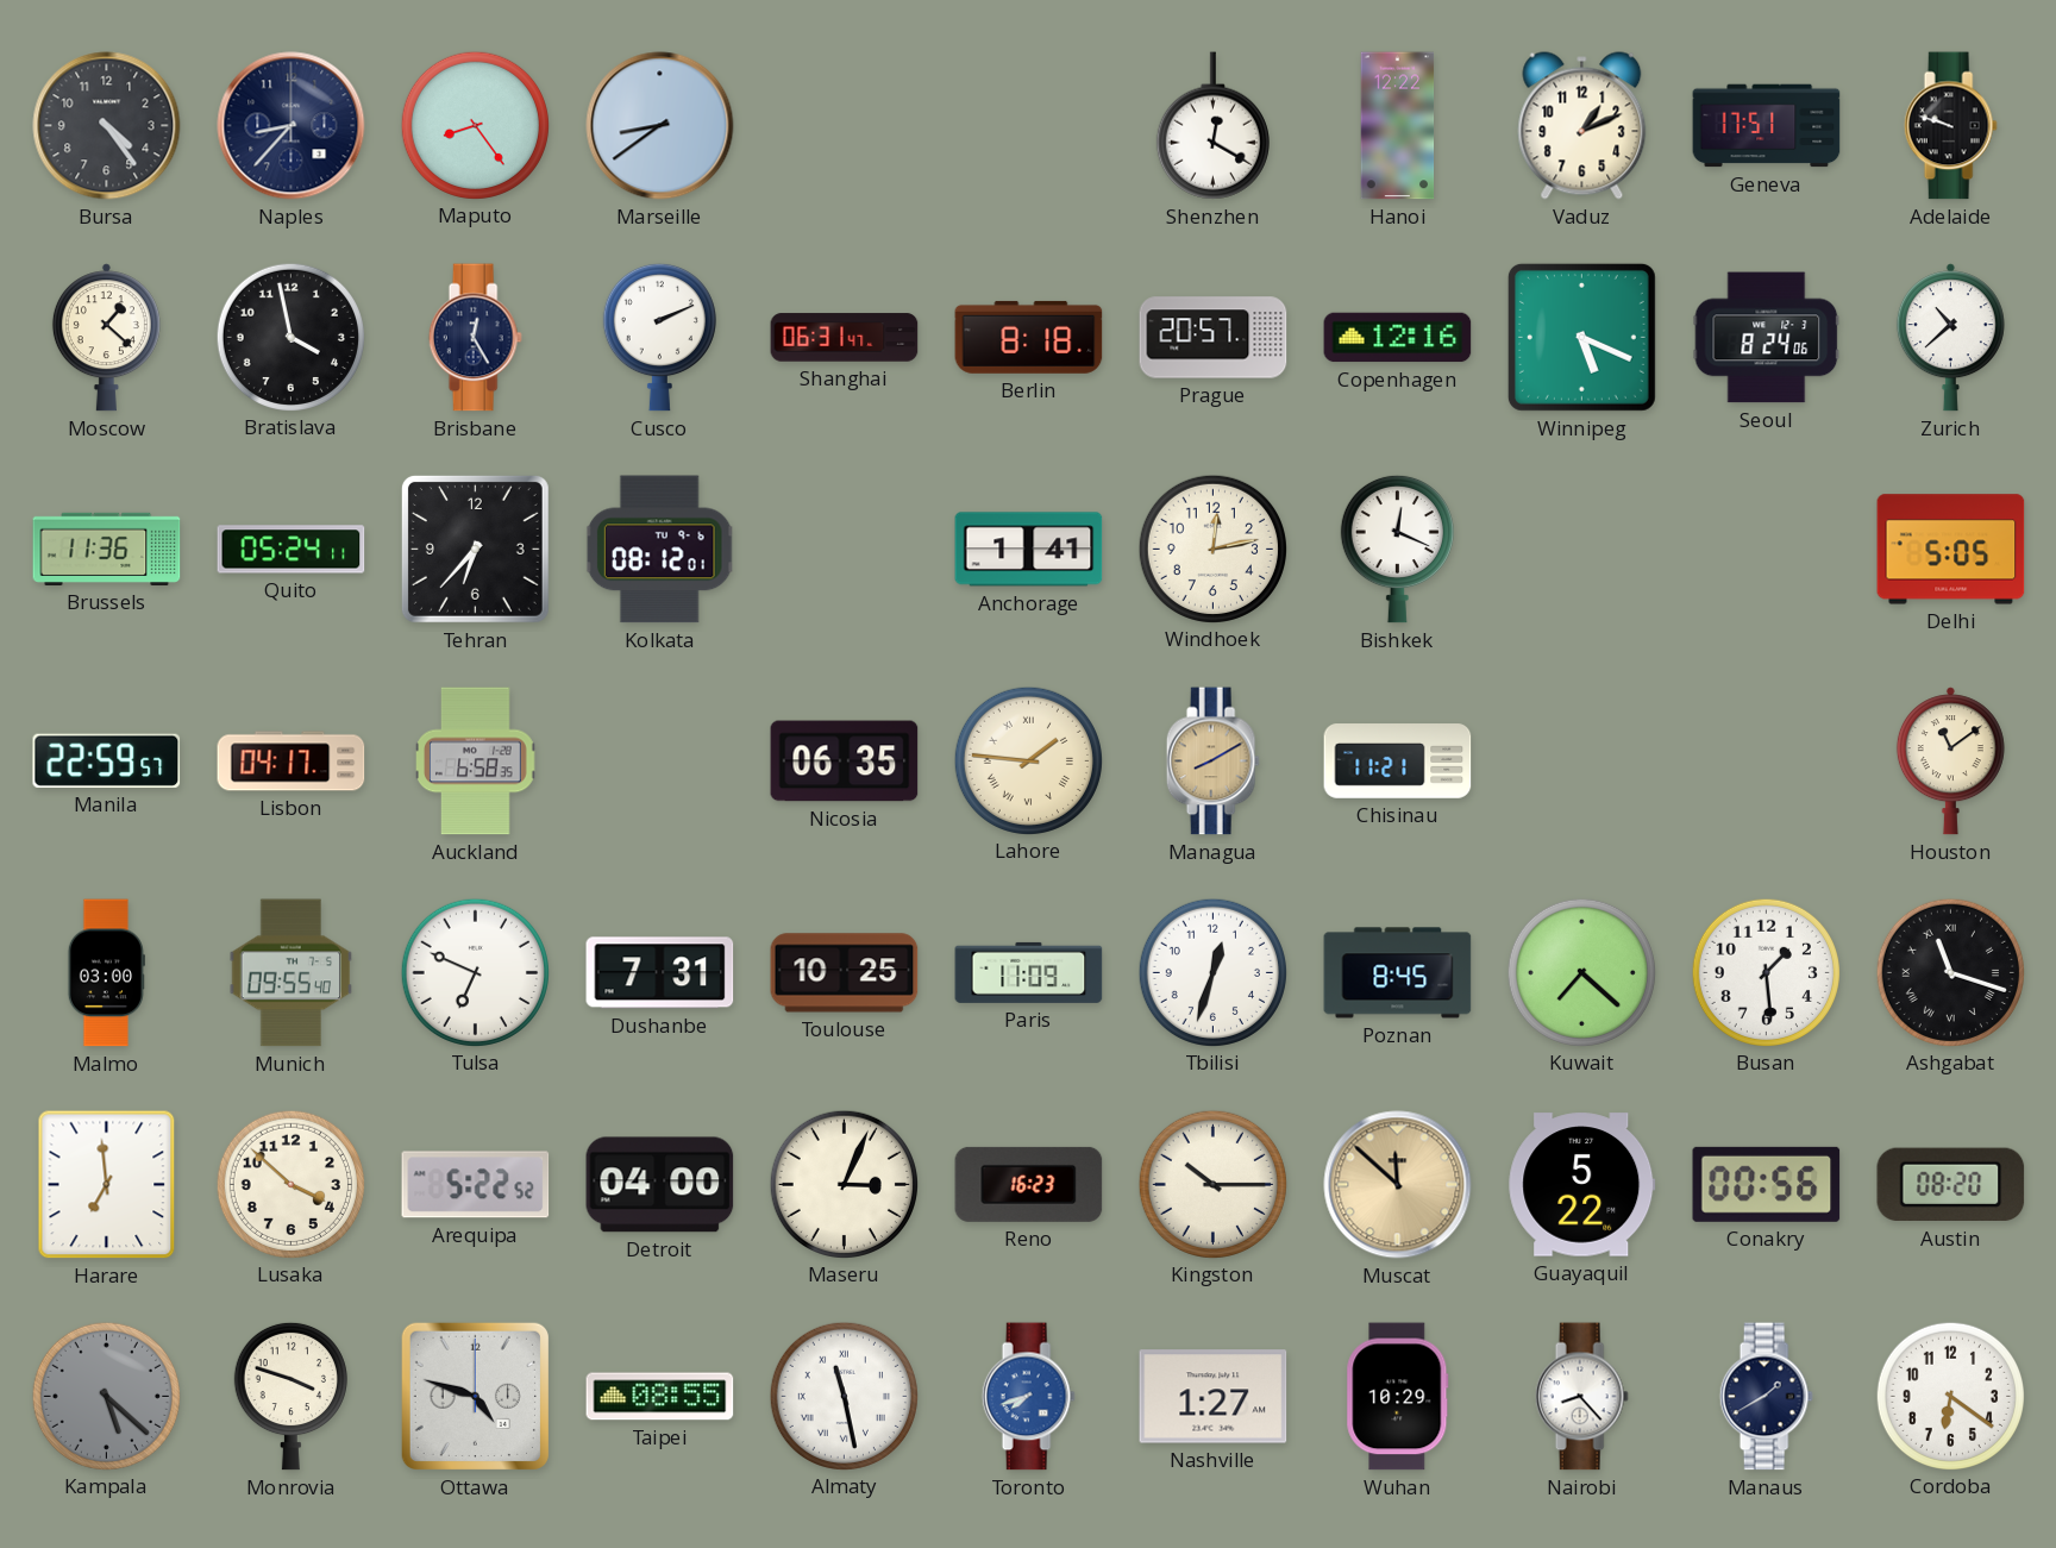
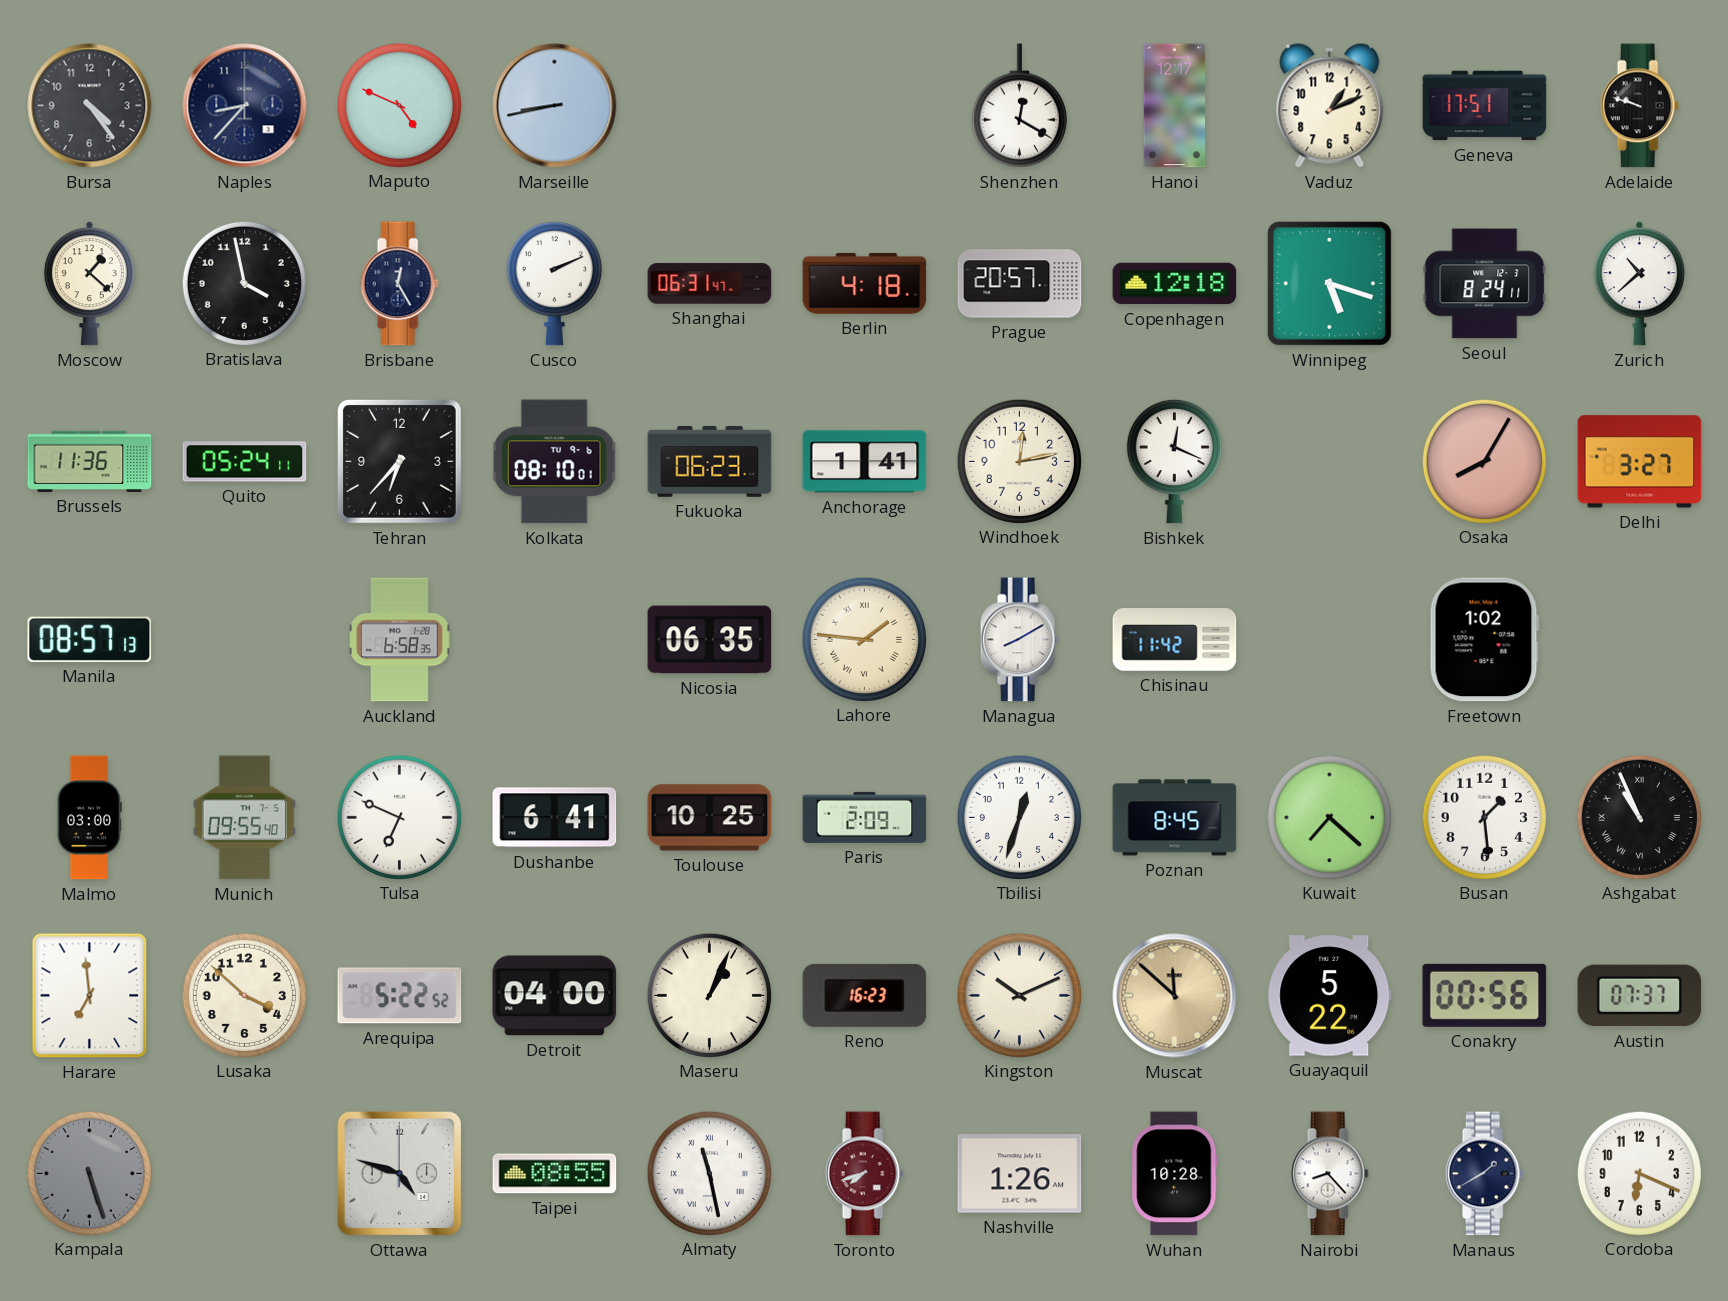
Maputo: 8:24 -> 4:49 (399, 105)
Marseille: 8:39 -> 8:43 (555, 106)
Hanoi: 12:22 -> 12:17 (1175, 106)
Berlin: 8:18 -> 4:18 (865, 283)
Copenhagen: 12:16 -> 12:18 (1175, 284)
Winnipeg: 5:19 -> 5:18 (1329, 283)
Seoul: 8:24:06 -> 8:24:11 (1485, 284)
Kolkata: 08:12 -> 08:10 (554, 462)
Fukuoka: none -> 06:23 (710, 462)
Osaka: none -> 8:05 (1484, 461)
Delhi: 5:05 -> 3:27 (1640, 462)
Manila: 22:59 -> 08:57 (90, 639)
Lisbon: 04:17 -> none (292, 762)
Managua dial: champagne -> white (1019, 640)
Chisinau: 11:21 -> 11:42 (1175, 640)
Freetown: none -> 1:02 (1484, 640)
Houston: 11:09 -> none (1950, 762)
Dushanbe: 7:31 -> 6:41 (555, 818)
Paris: 11:09 -> 2:09 (865, 817)
Ashgabat: 11:18 -> 10:56 (1639, 817)
Maseru: 3:04 -> 1:04 (709, 995)
Kingston: 10:15 -> 10:11 (1019, 995)
Austin: 08:20 -> 07:37 (1640, 996)
Kampala: 5:22 -> 5:27 (89, 1173)
Monrovia: 3:48 -> none (290, 1396)
Toronto dial: blue -> burgundy (864, 1174)
Nashville: 1:27 -> 1:26 (1020, 1174)
Wuhan: 10:29 -> 10:28 (1175, 1174)
Cordoba: 6:21 -> 6:19 (1639, 1173)
